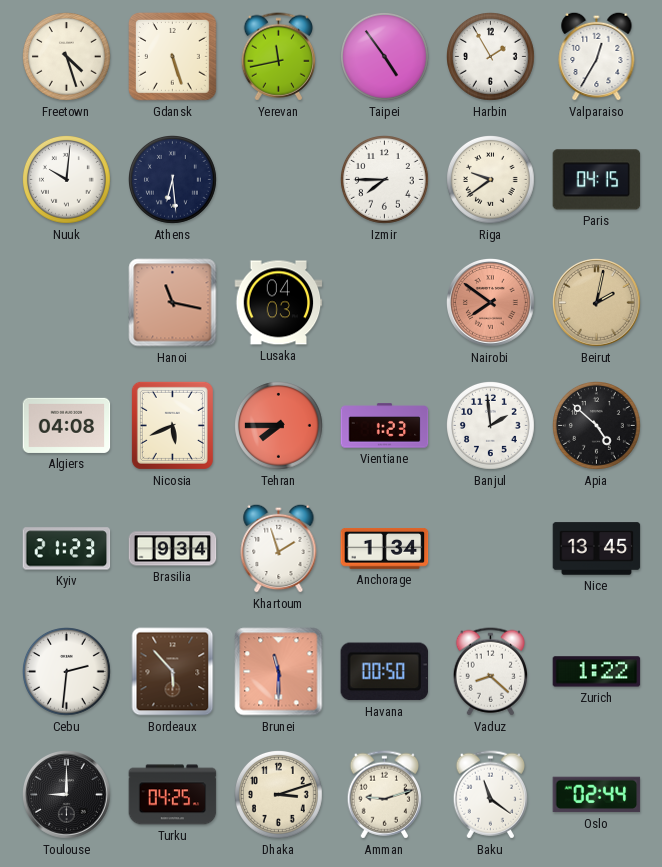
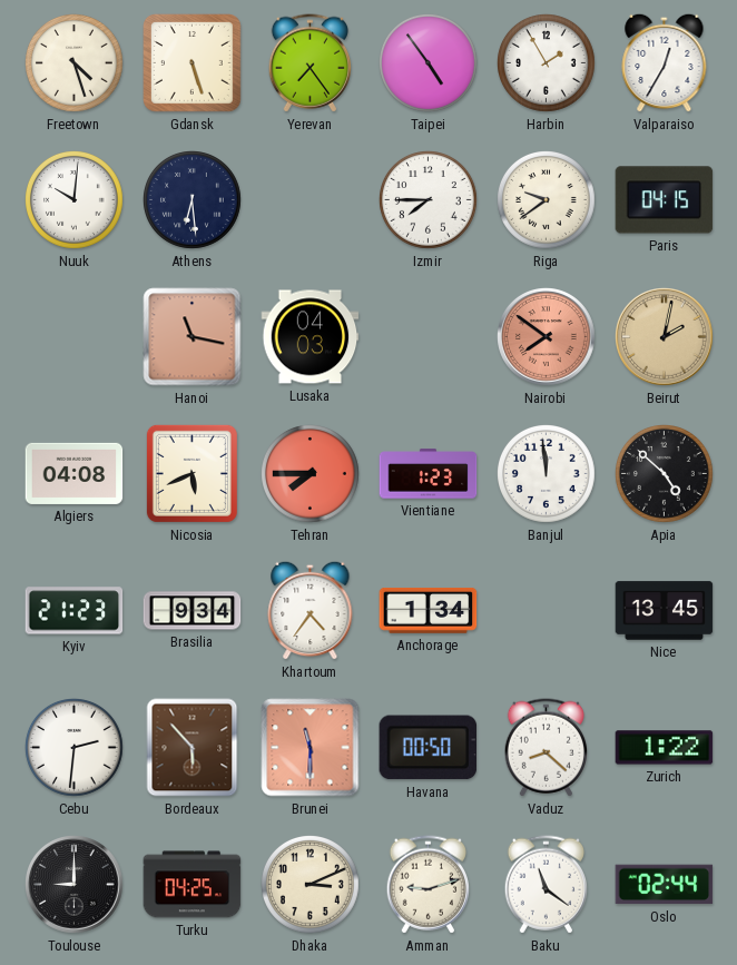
Yerevan: 11:43 -> 7:24 (309, 63)
Banjul: 1:59 -> 11:59 (547, 474)
Khartoum: 1:57 -> 4:36 (311, 610)
Dhaka: 3:12 -> 3:11 (311, 885)
